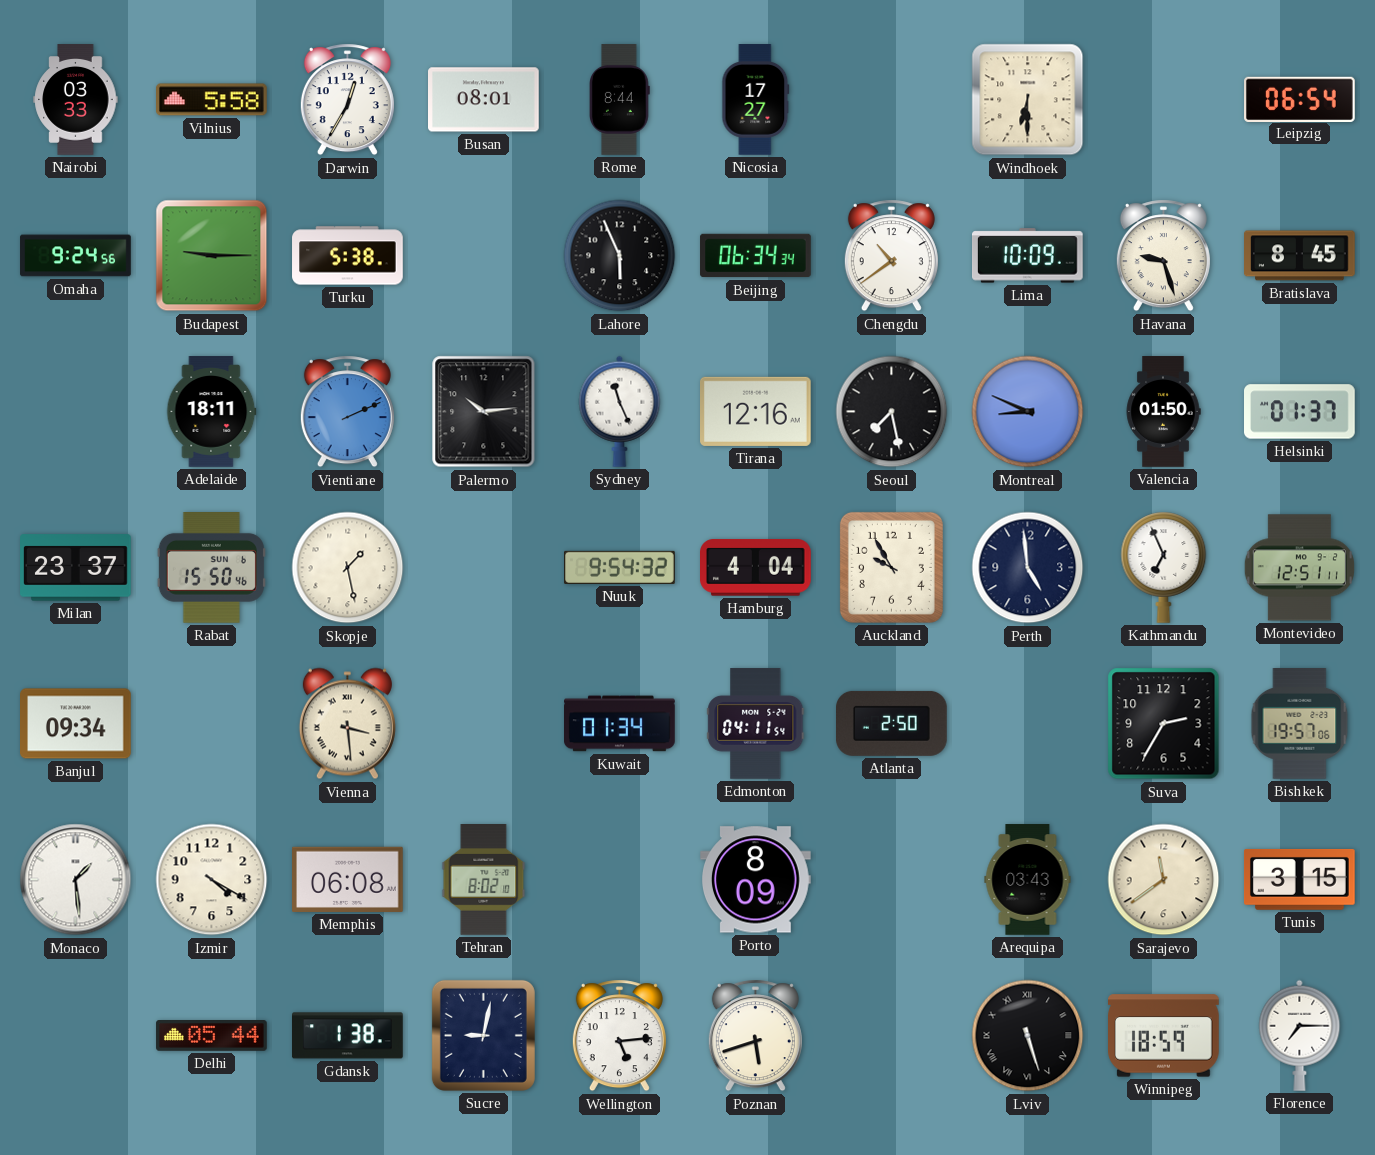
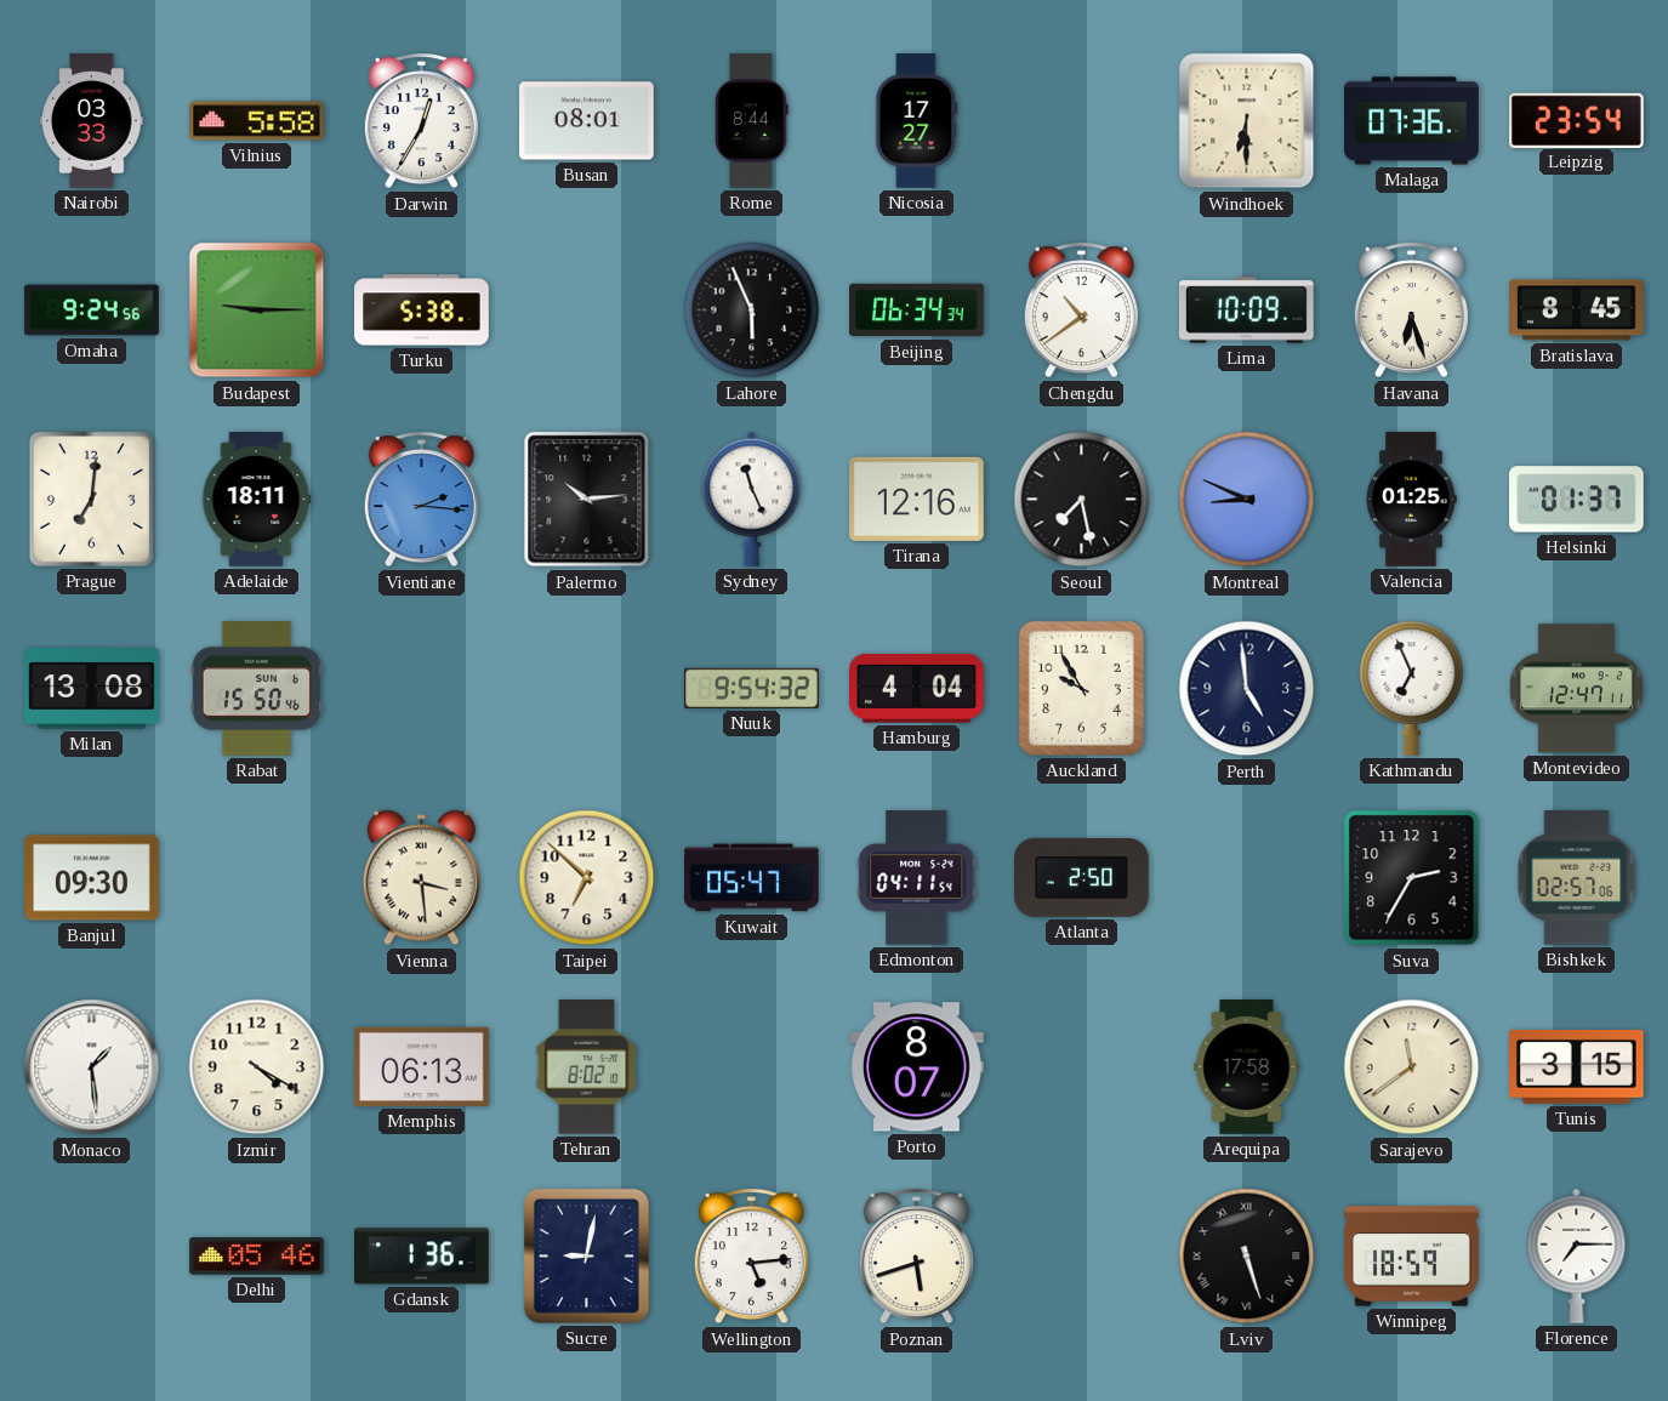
Malaga: none -> 07:36 (1412, 121)
Leipzig: 06:54 -> 23:54 (1577, 120)
Havana: 9:27 -> 6:27 (1411, 311)
Prague: none -> 7:01 (91, 499)
Vientiane: 2:11 -> 2:16 (421, 500)
Valencia: 01:50 -> 01:25 (1411, 500)
Milan: 23:37 -> 13:08 (92, 689)
Skopje: 1:28 -> none (348, 568)
Montevideo: 12:51 -> 12:47 (1576, 689)
Banjul: 09:34 -> 09:30 (92, 878)
Taipei: none -> 6:52 (587, 878)
Kuwait: 01:34 -> 05:47 (752, 878)
Bishkek: 19:57 -> 02:57 (1577, 878)
Memphis: 06:08 -> 06:13 (422, 1066)
Porto: 8:09 -> 8:07 (917, 1067)
Arequipa: 03:43 -> 17:58 (1247, 1067)
Delhi: 05:44 -> 05:46 (257, 1257)
Gdansk: 1:38 -> 1:36 (422, 1257)
